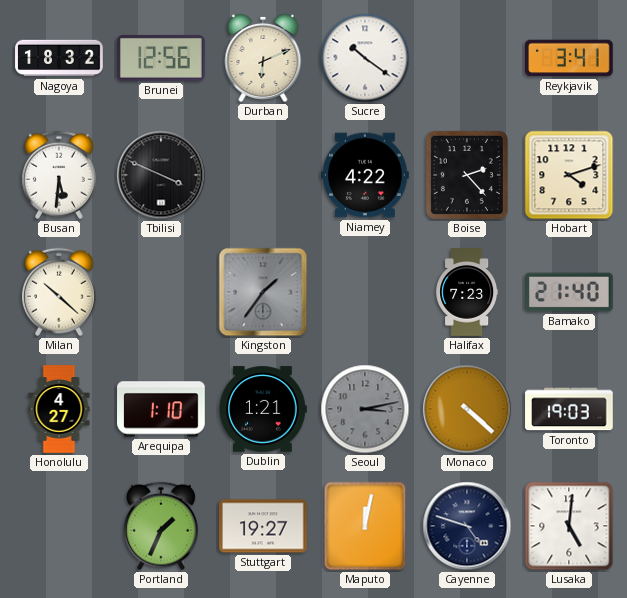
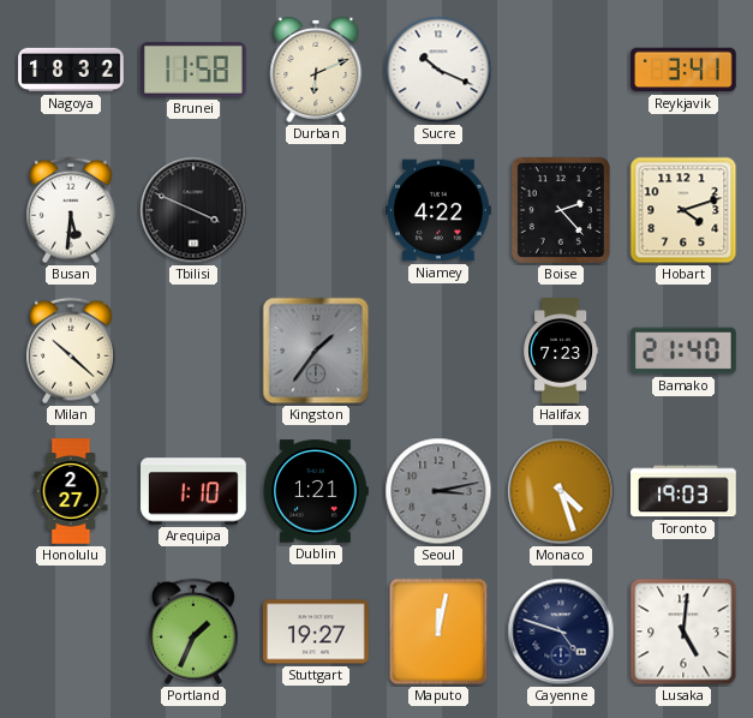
Brunei: 12:56 -> 11:58 (195, 70)
Sucre: 10:21 -> 10:19 (438, 70)
Honolulu: 4:27 -> 2:27 (71, 491)
Monaco: 4:22 -> 4:27 (561, 491)
